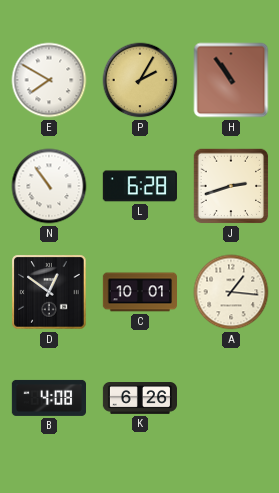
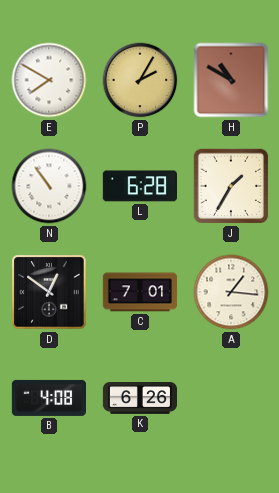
H: 10:54 -> 10:50 (231, 80)
J: 2:42 -> 1:35 (231, 186)
C: 10:01 -> 7:01 (139, 292)
